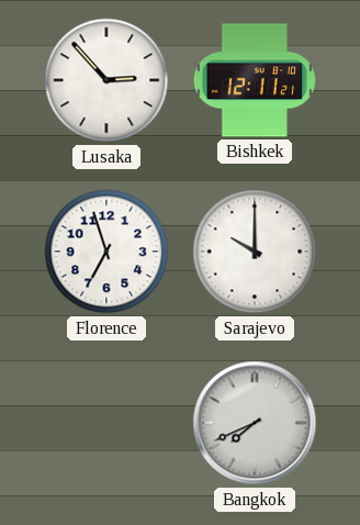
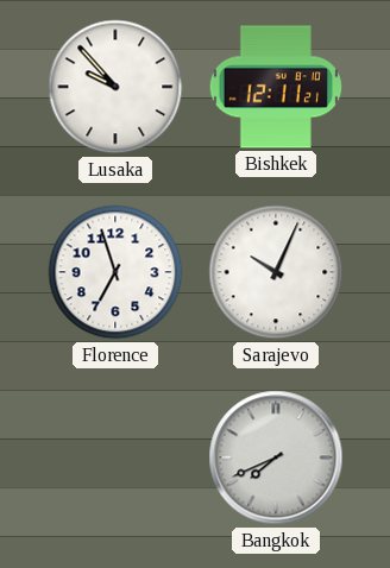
Lusaka: 2:53 -> 9:53 (115, 87)
Sarajevo: 10:00 -> 10:04 (276, 272)
